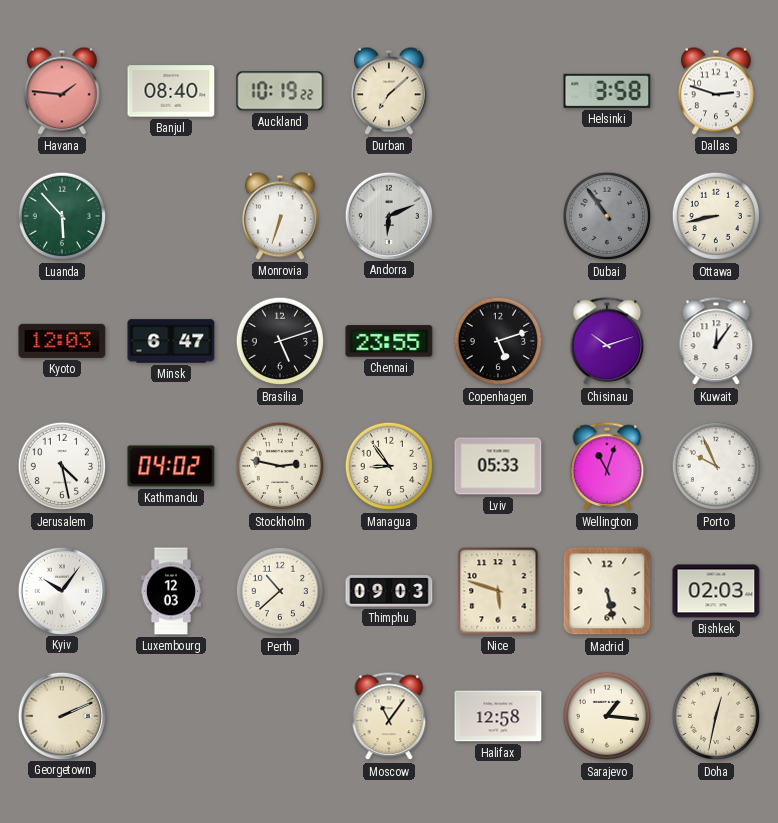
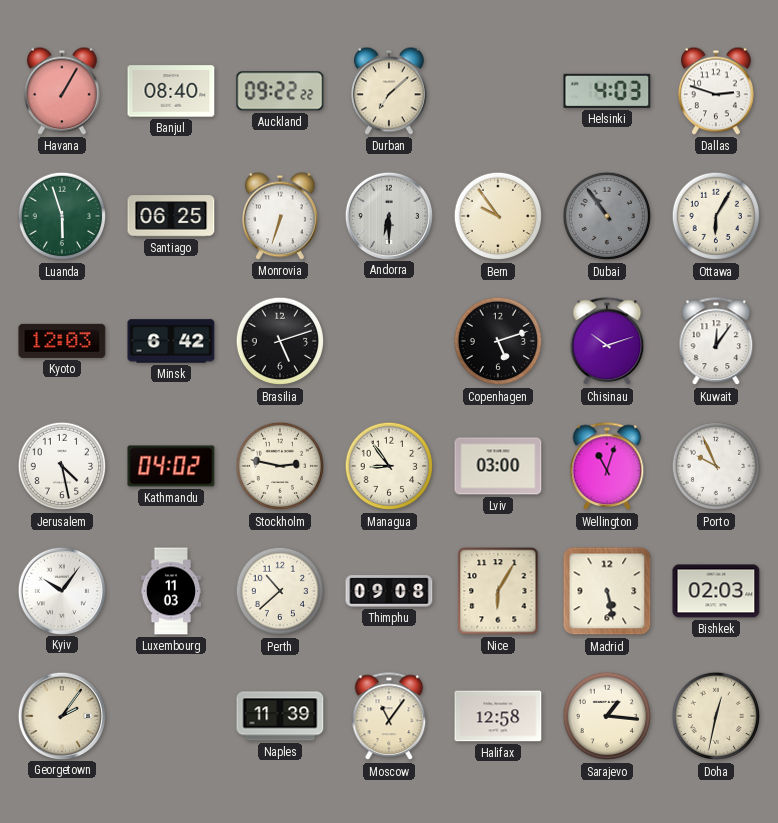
Havana: 1:46 -> 1:05 (63, 91)
Auckland: 10:19 -> 09:22 (280, 91)
Helsinki: 3:58 -> 4:03 (607, 91)
Luanda: 5:53 -> 5:57 (62, 216)
Santiago: none -> 06:25 (171, 216)
Andorra: 6:11 -> 6:30 (388, 215)
Bern: none -> 9:54 (498, 216)
Ottawa: 8:43 -> 6:05 (716, 216)
Minsk: 6:47 -> 6:42 (171, 341)
Chennai: 23:55 -> none (389, 341)
Lviv: 05:33 -> 03:00 (498, 466)
Luxembourg: 12:03 -> 11:03 (171, 591)
Thimphu: 09:03 -> 09:08 (389, 591)
Nice: 5:48 -> 6:05 (498, 591)
Georgetown: 2:11 -> 2:06 (61, 715)
Naples: none -> 11:39 (280, 716)
